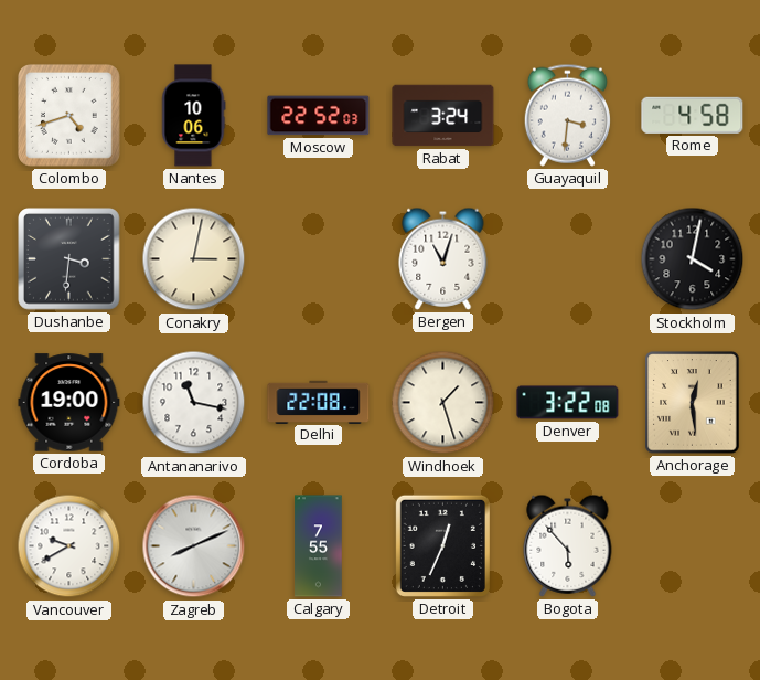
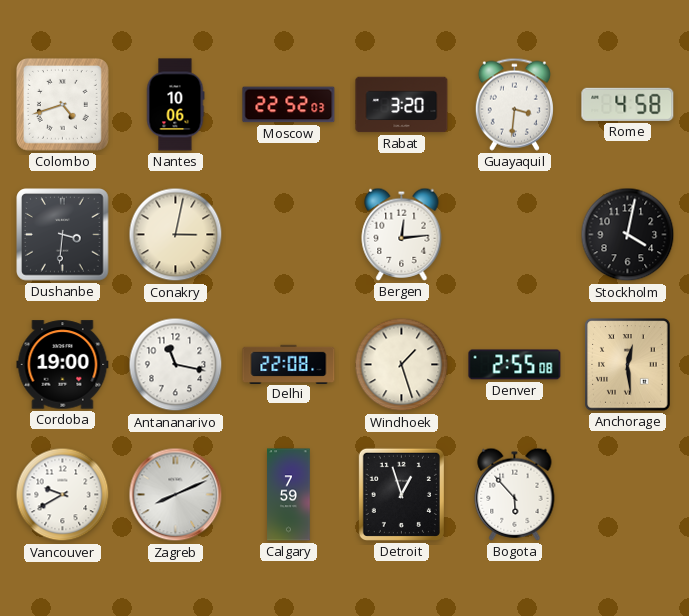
Rabat: 3:24 -> 3:20 (402, 105)
Bergen: 11:03 -> 12:14 (402, 234)
Denver: 3:22 -> 2:55 (515, 365)
Calgary: 7:55 -> 7:59 (289, 495)
Detroit: 12:34 -> 12:57 (401, 494)
